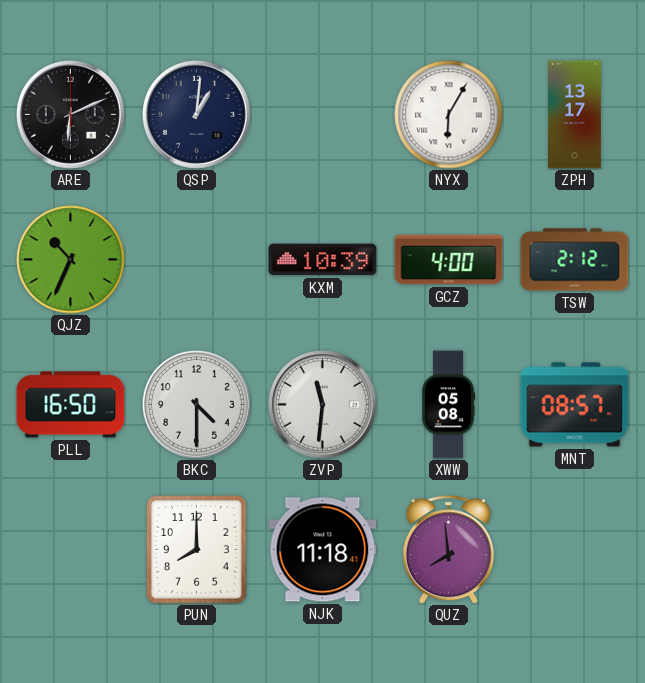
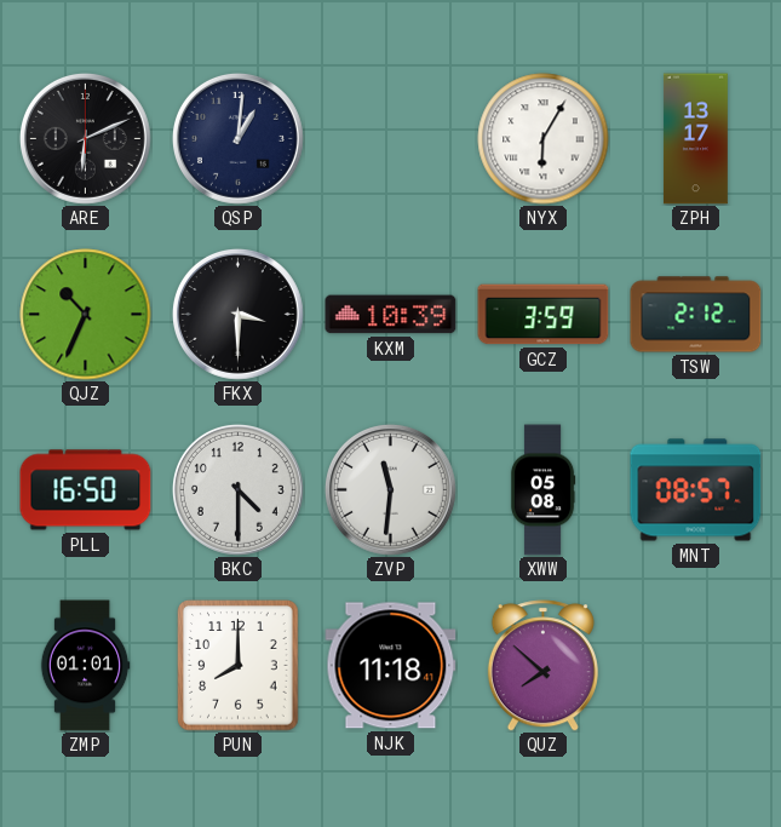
FKX: none -> 3:30 (237, 314)
GCZ: 4:00 -> 3:59 (544, 315)
ZMP: none -> 01:01 (85, 666)
QUZ: 7:59 -> 7:52 (542, 666)
